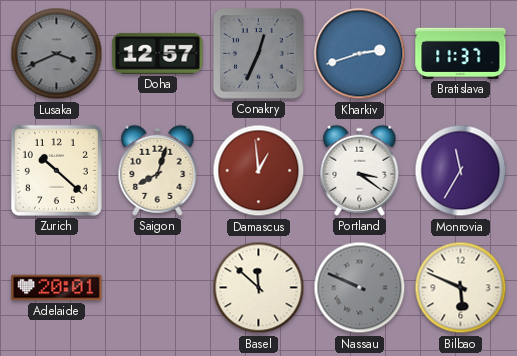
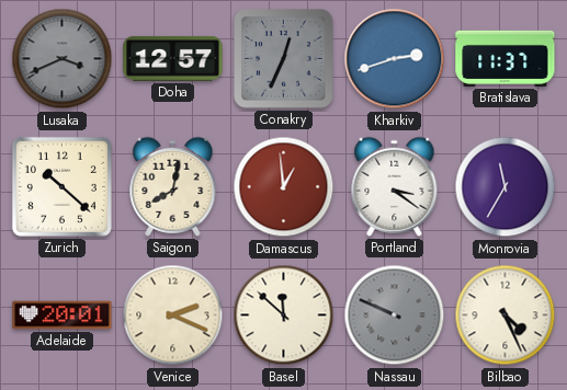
Saigon: 8:03 -> 8:02 (173, 186)
Venice: none -> 2:19 (173, 316)
Bilbao: 5:49 -> 4:26 (506, 316)
